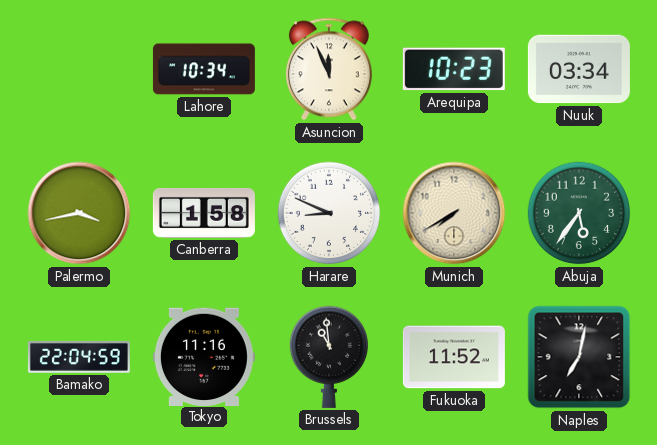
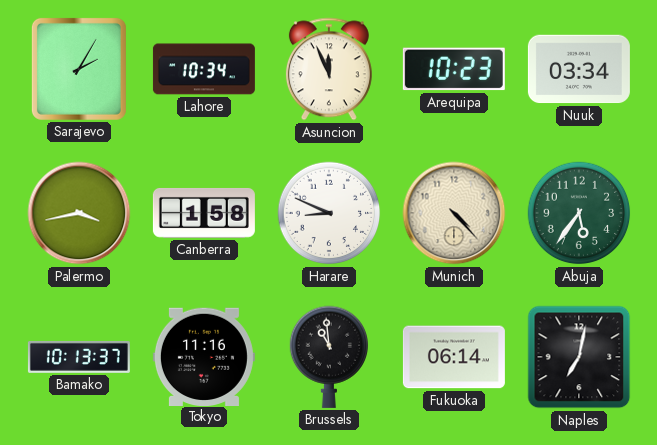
Sarajevo: none -> 2:05 (79, 69)
Munich: 7:40 -> 4:23 (454, 213)
Bamako: 22:04 -> 10:13 (79, 357)
Fukuoka: 11:52 -> 06:14 (454, 357)
